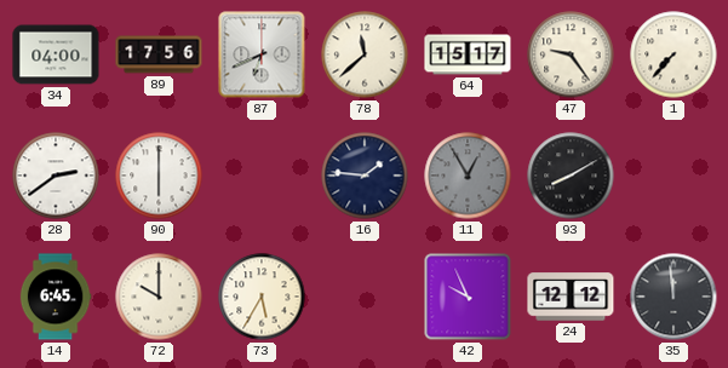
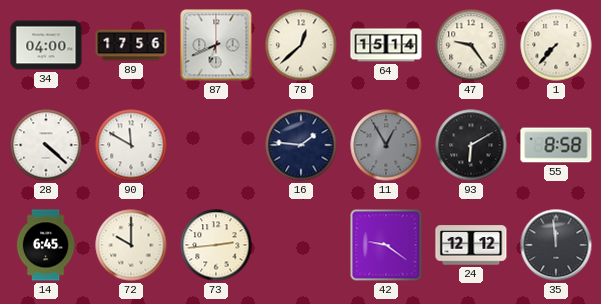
78: 11:38 -> 12:38 (301, 45)
64: 15:17 -> 15:14 (386, 45)
28: 2:39 -> 4:22 (46, 145)
90: 6:00 -> 11:50 (131, 145)
93: 8:10 -> 6:10 (471, 145)
55: none -> 8:58 (556, 145)
73: 5:35 -> 2:44 (216, 245)
42: 9:56 -> 9:21 (386, 245)
